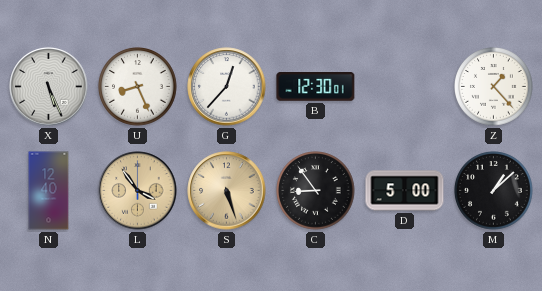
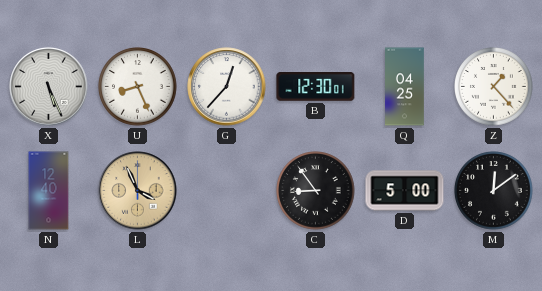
Q: none -> 04:25 (405, 87)
L: 3:54 -> 3:56 (138, 191)
S: 5:27 -> none (227, 191)
M: 1:08 -> 12:09 (494, 191)
